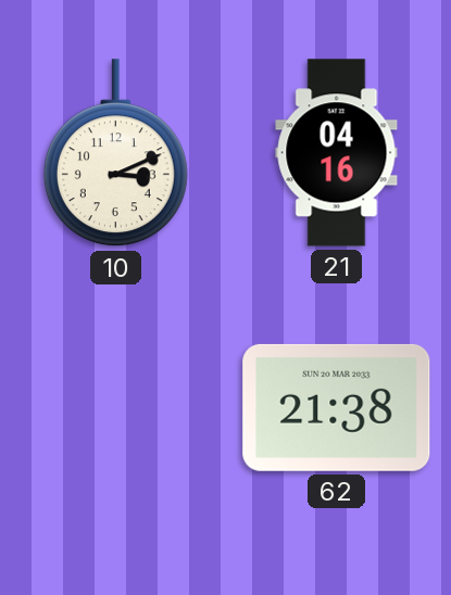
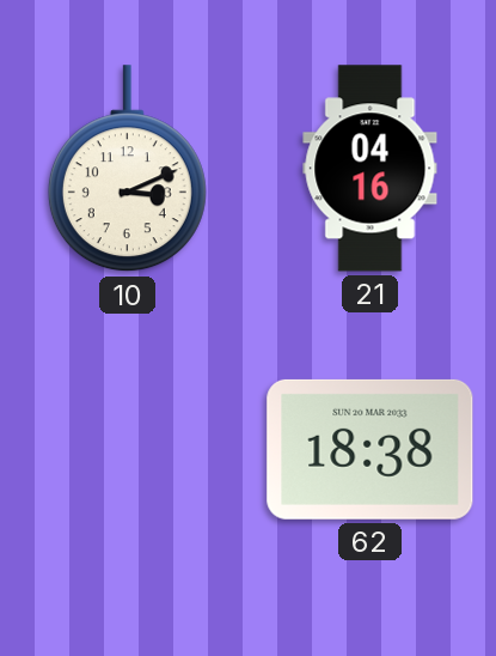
62: 21:38 -> 18:38 (371, 449)
